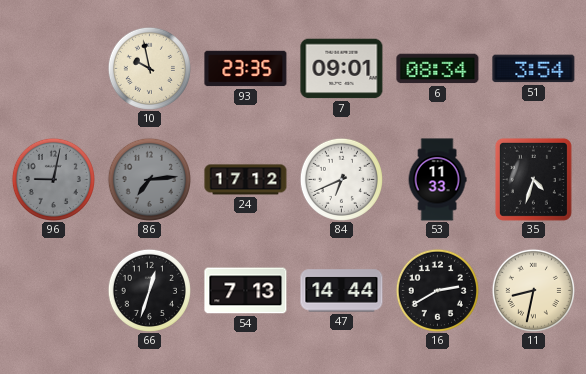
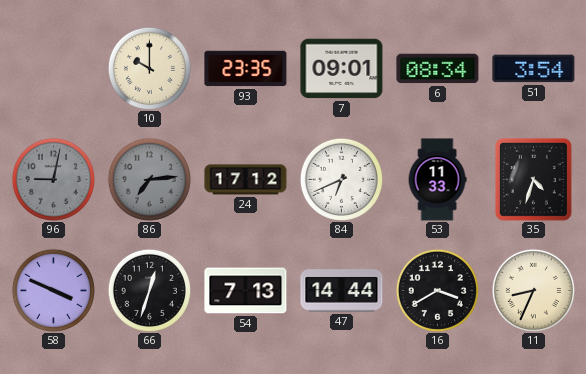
10: 9:58 -> 10:00 (149, 68)
58: none -> 3:49 (53, 290)
16: 2:40 -> 3:40 (437, 290)
11: 8:32 -> 8:34 (533, 290)
